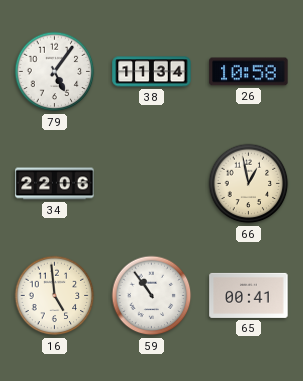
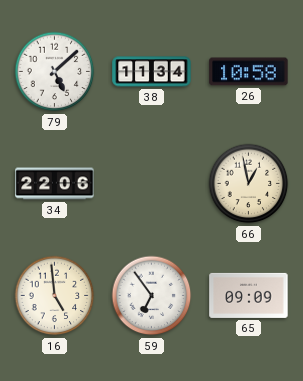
79: 5:06 -> 5:08 (55, 72)
59: 10:54 -> 6:54 (152, 296)
65: 00:41 -> 09:09 (249, 295)
